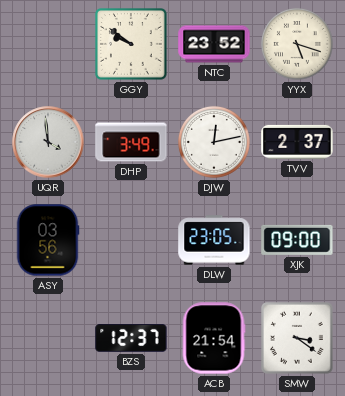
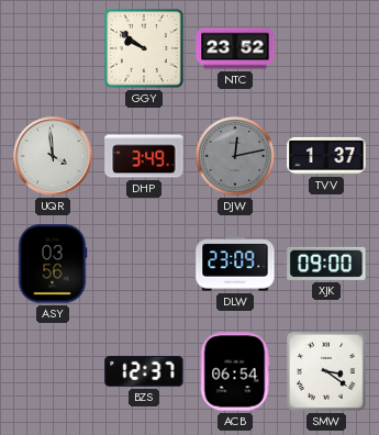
YYX: 5:18 -> none (297, 44)
DJW dial: white -> grey (235, 156)
TVV: 2:37 -> 1:37 (326, 156)
DLW: 23:05 -> 23:09 (235, 264)
ACB: 21:54 -> 06:54 (235, 371)
